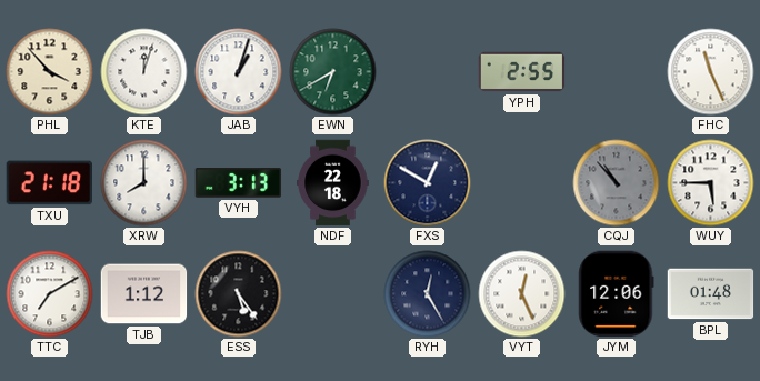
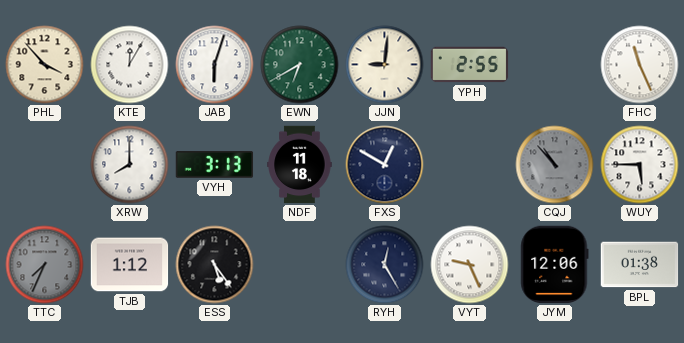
KTE: 12:03 -> 12:05 (130, 65)
JAB: 1:03 -> 6:03 (215, 65)
JJN: none -> 9:01 (385, 65)
TXU: 21:18 -> none (50, 183)
NDF: 22:18 -> 11:18 (300, 165)
TTC: 7:10 -> 7:34 (45, 265)
TTC dial: white -> grey (45, 265)
VYT: 12:26 -> 9:26 (470, 265)
BPL: 01:48 -> 01:38 (640, 265)
